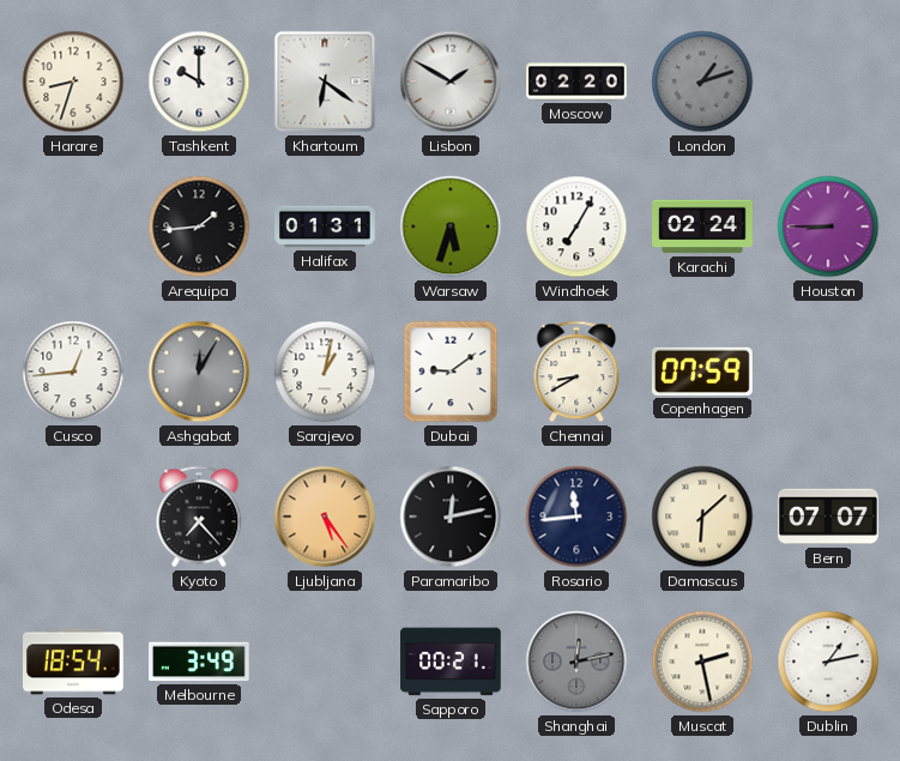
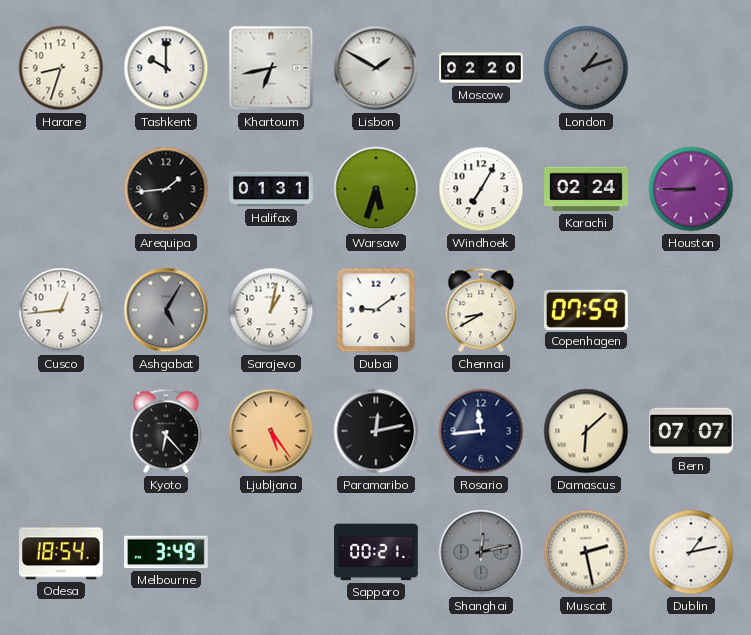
Khartoum: 6:21 -> 6:43 (271, 68)
Ashgabat: 12:05 -> 5:05 (166, 310)
Kyoto: 7:23 -> 6:23 (166, 431)
